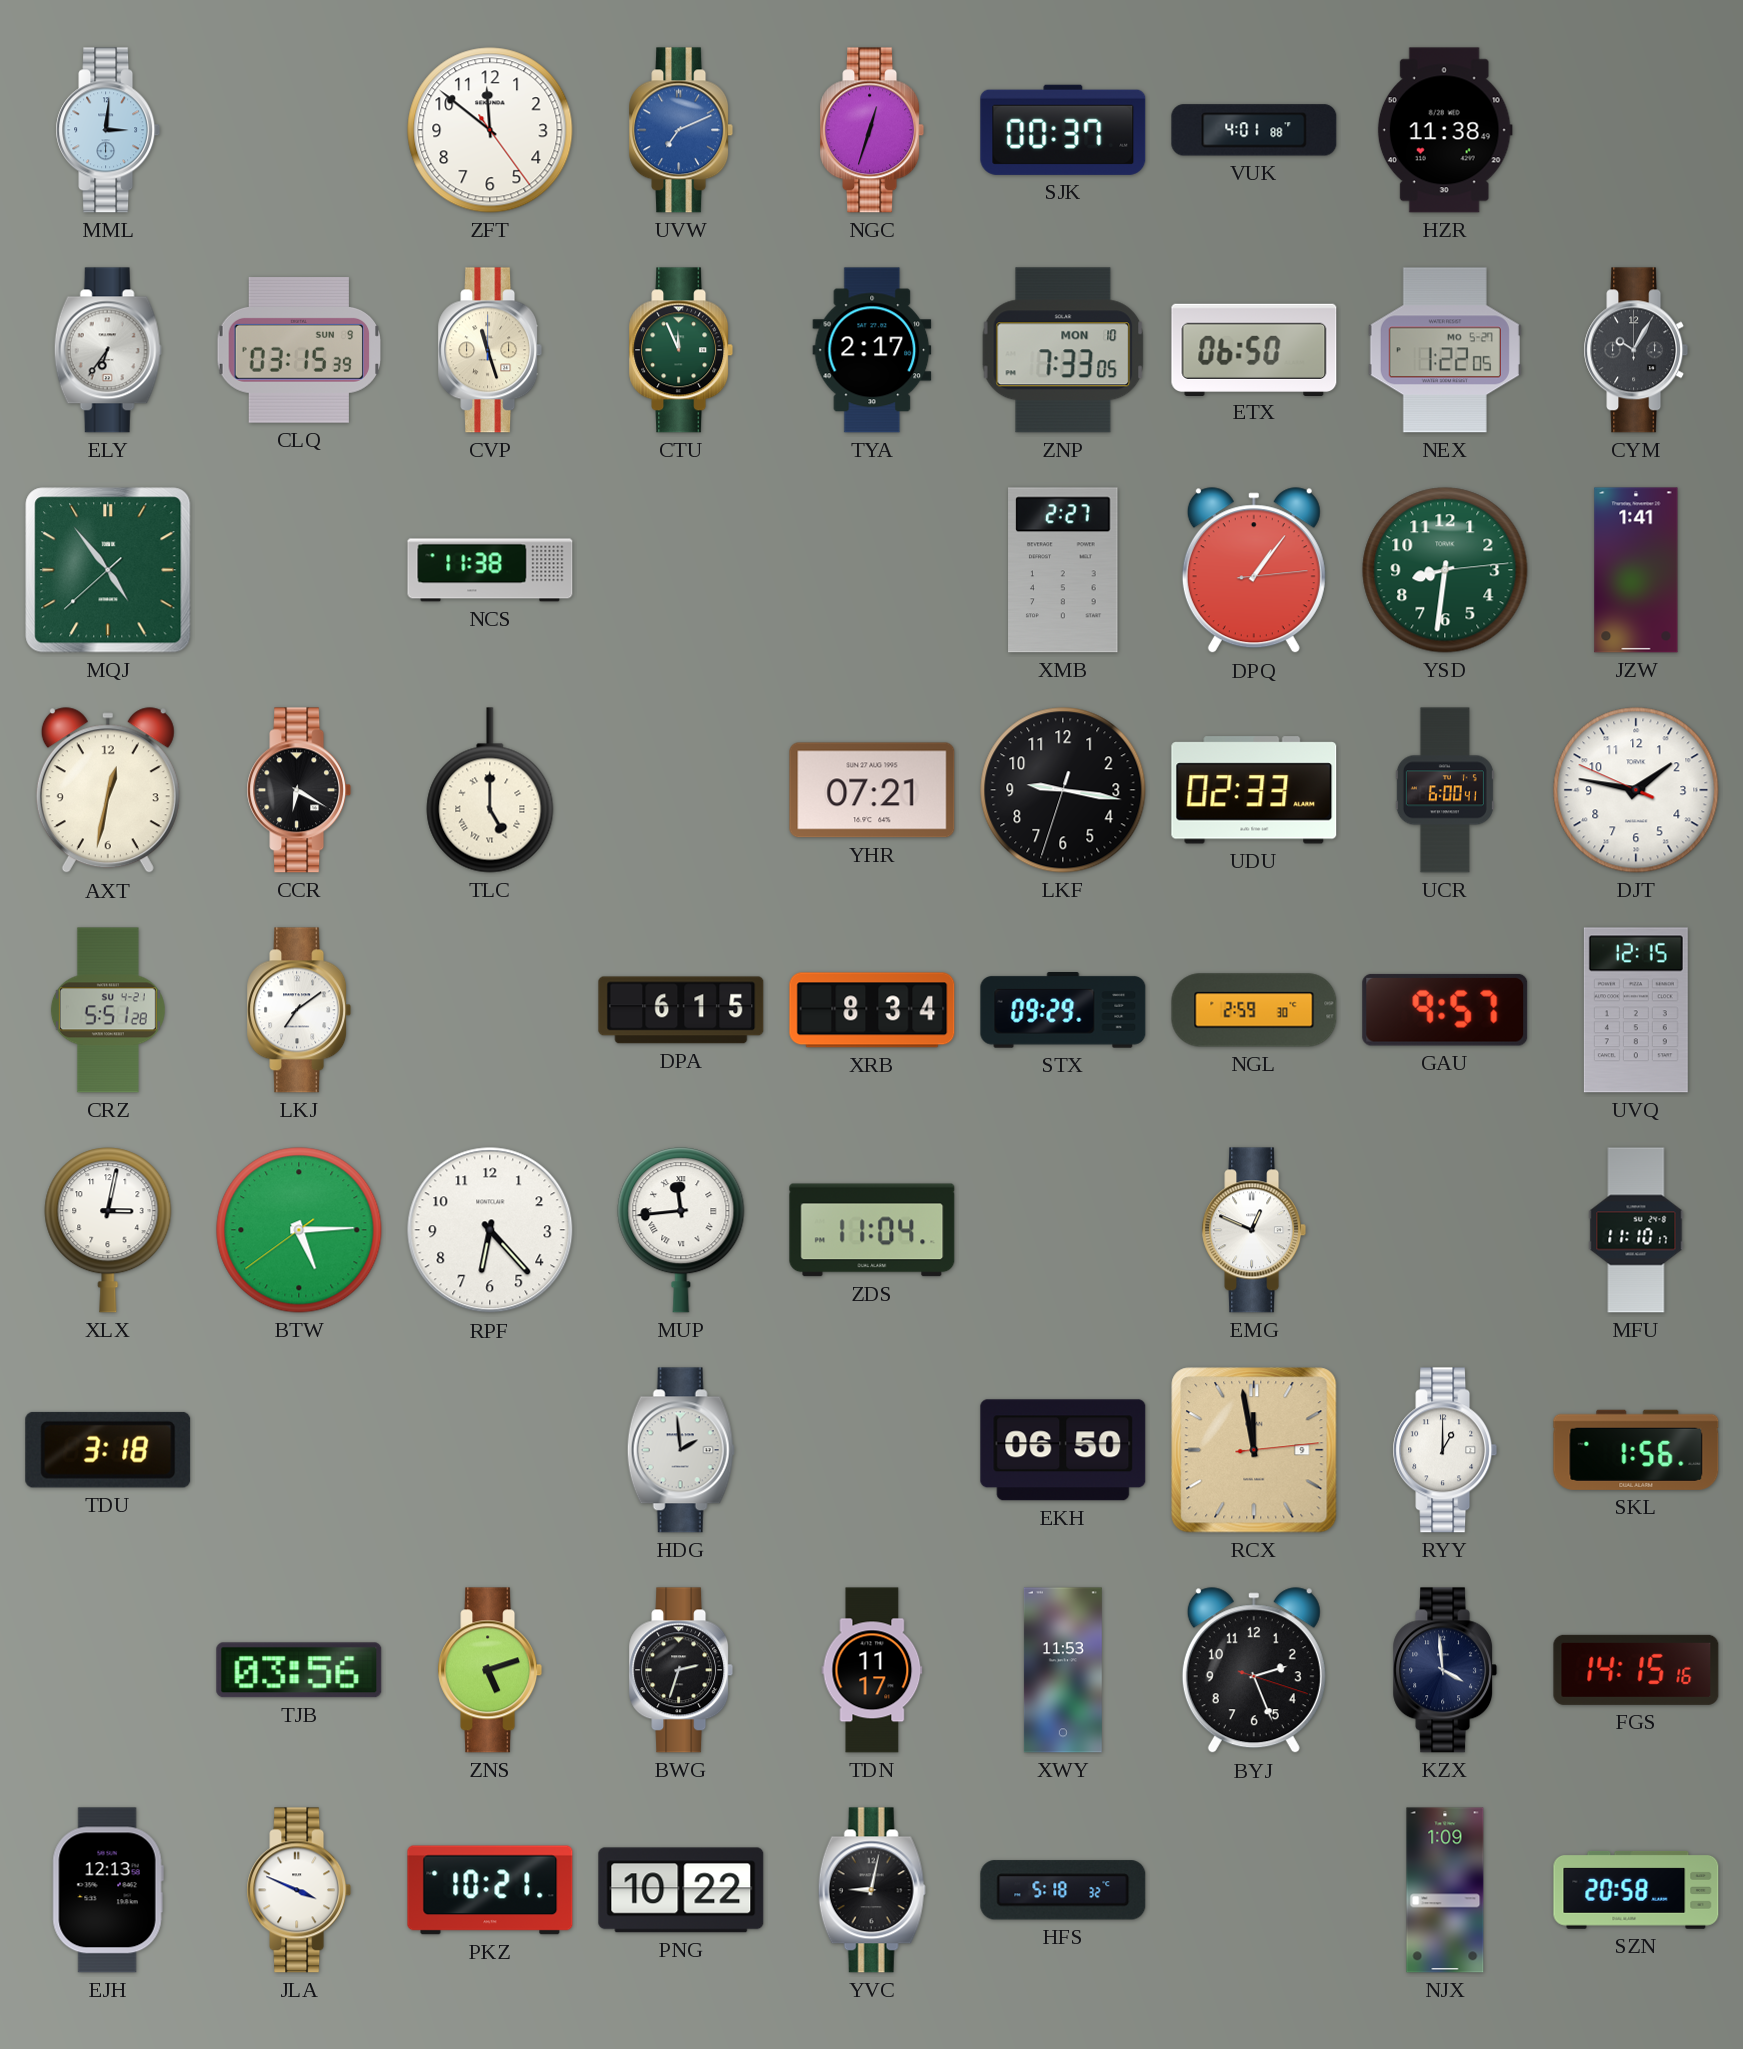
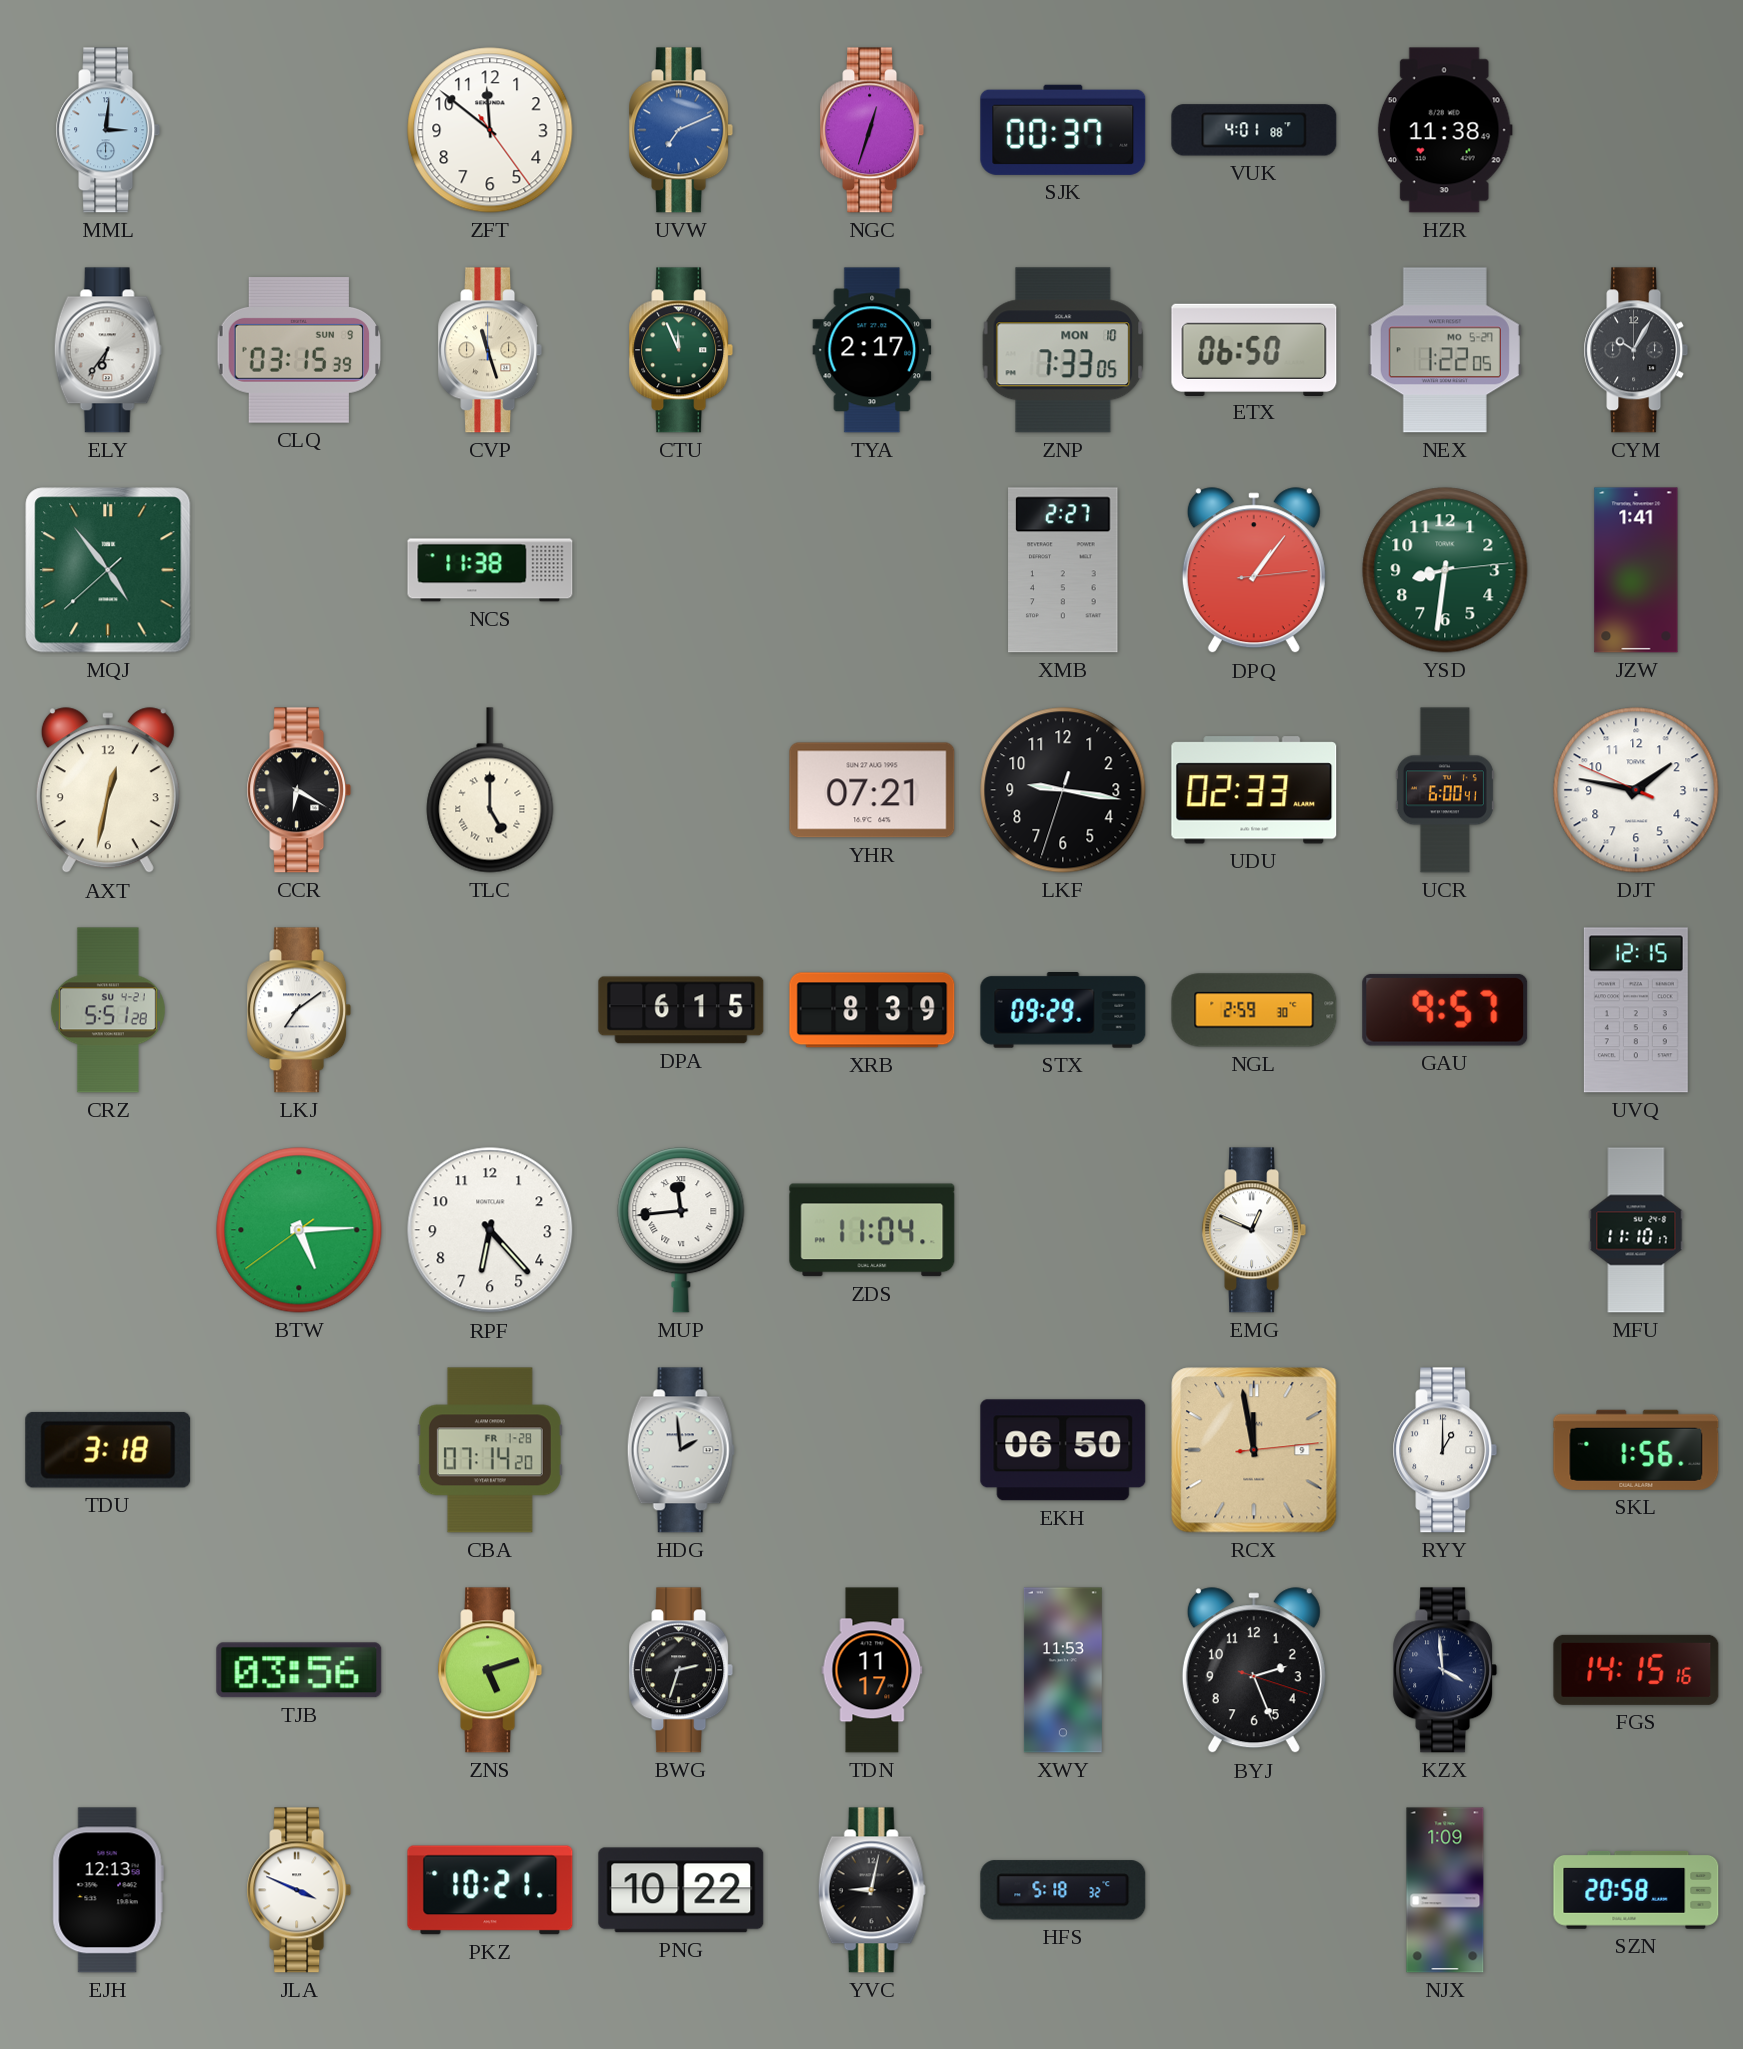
XRB: 8:34 -> 8:39 (872, 1010)
XLX: 3:02 -> none (108, 1230)
CBA: none -> 07:14 (490, 1450)
